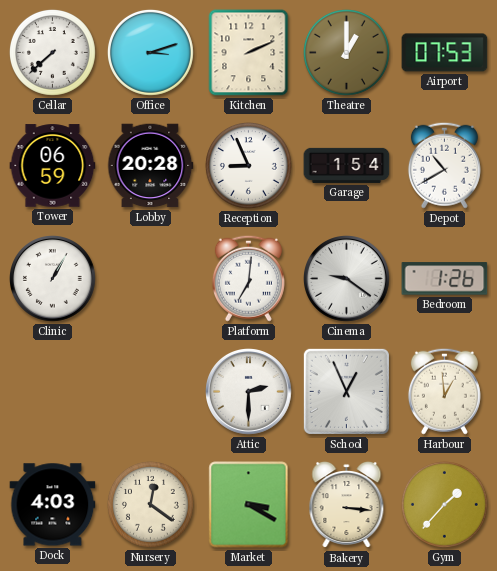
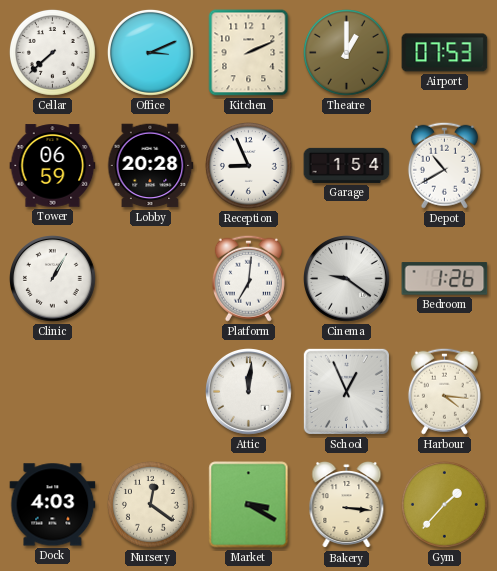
Office: 3:12 -> 3:11 (150, 52)
Attic: 2:30 -> 12:01 (249, 392)
Harbour: 12:59 -> 4:16 (444, 391)
